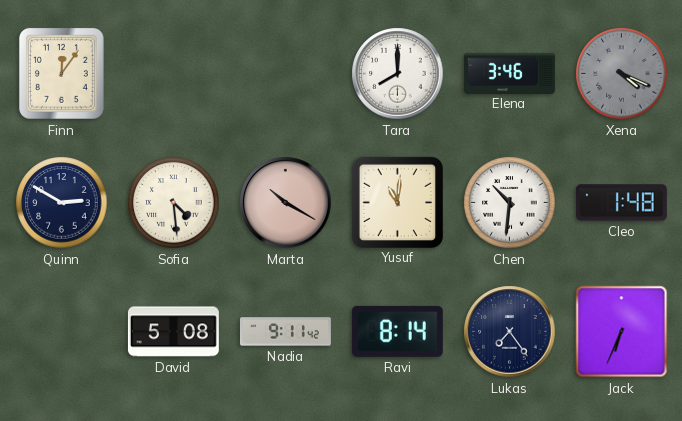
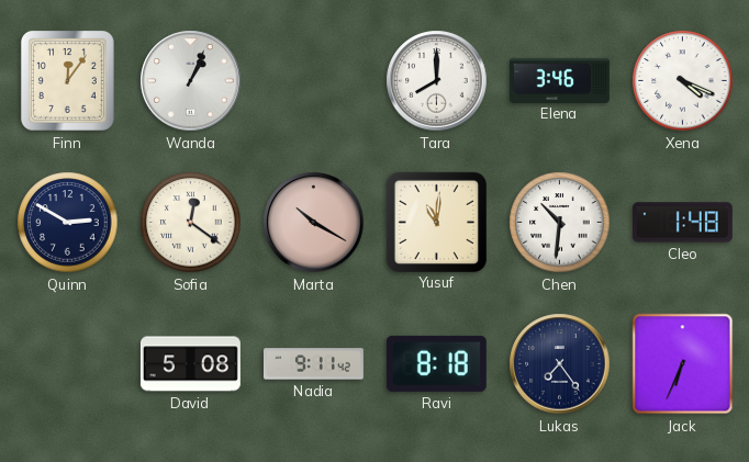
Wanda: none -> 1:04 (191, 81)
Xena dial: grey -> white (683, 81)
Sofia: 4:29 -> 12:21 (191, 223)
Ravi: 8:14 -> 8:18 (436, 363)
